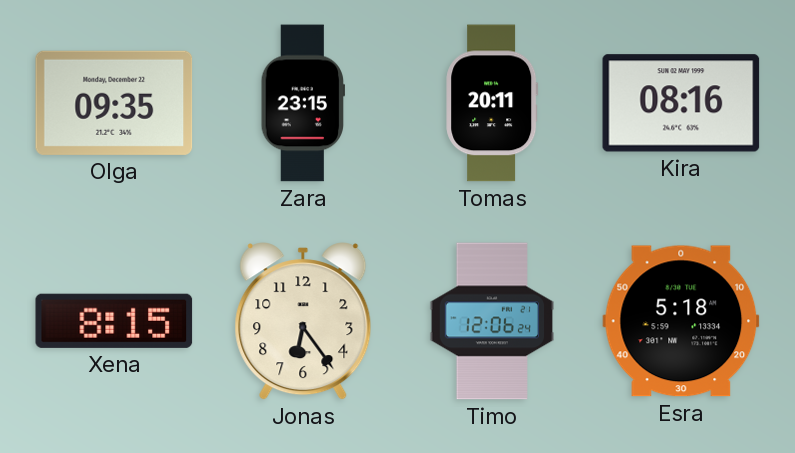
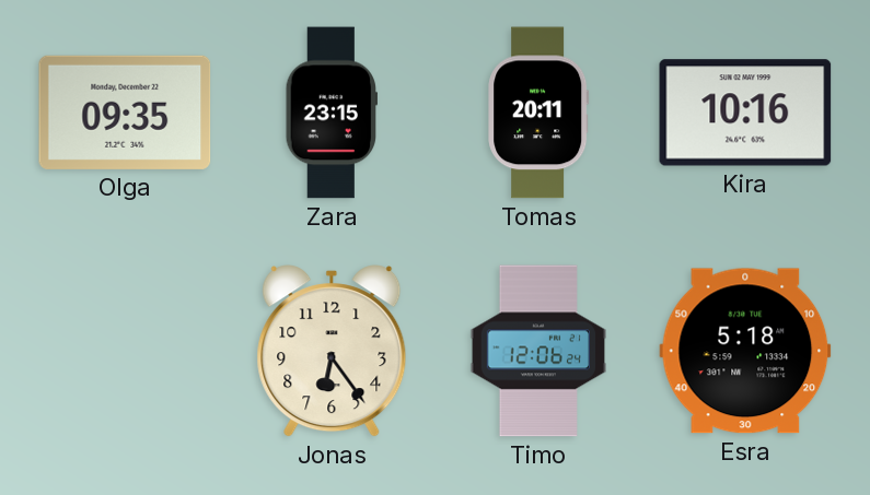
Kira: 08:16 -> 10:16 (745, 113)
Xena: 8:15 -> none (114, 321)
